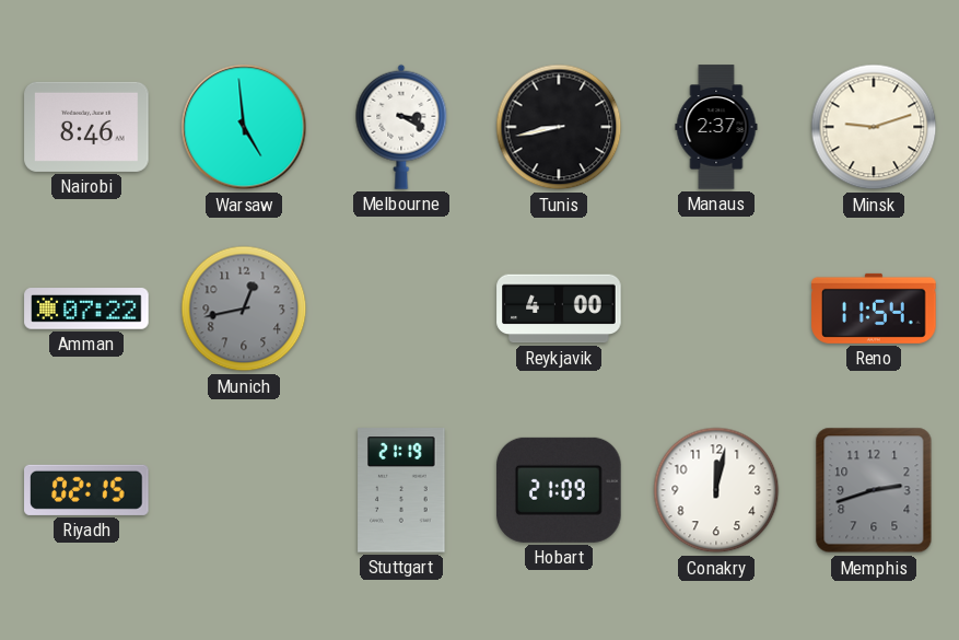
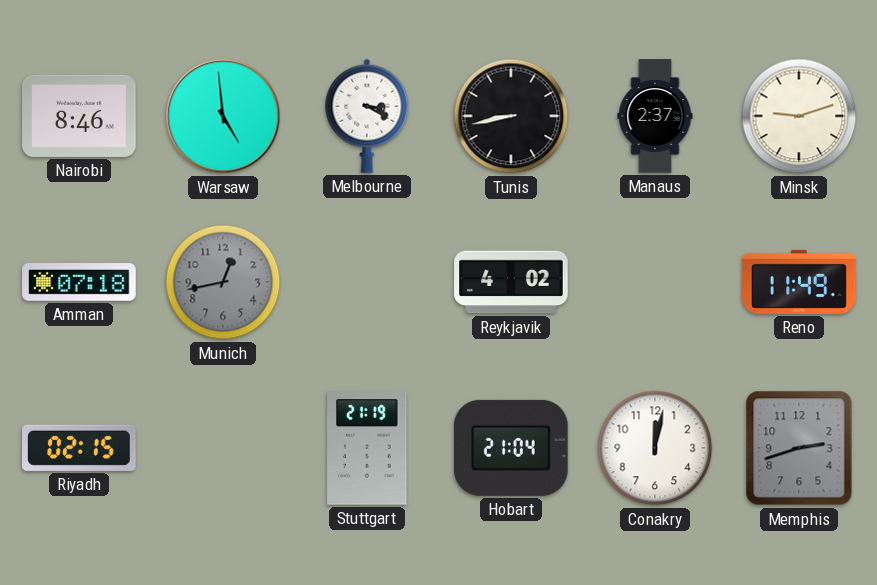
Amman: 07:22 -> 07:18 (79, 282)
Reykjavik: 4:00 -> 4:02 (511, 282)
Reno: 11:54 -> 11:49 (799, 282)
Hobart: 21:09 -> 21:04 (512, 448)
